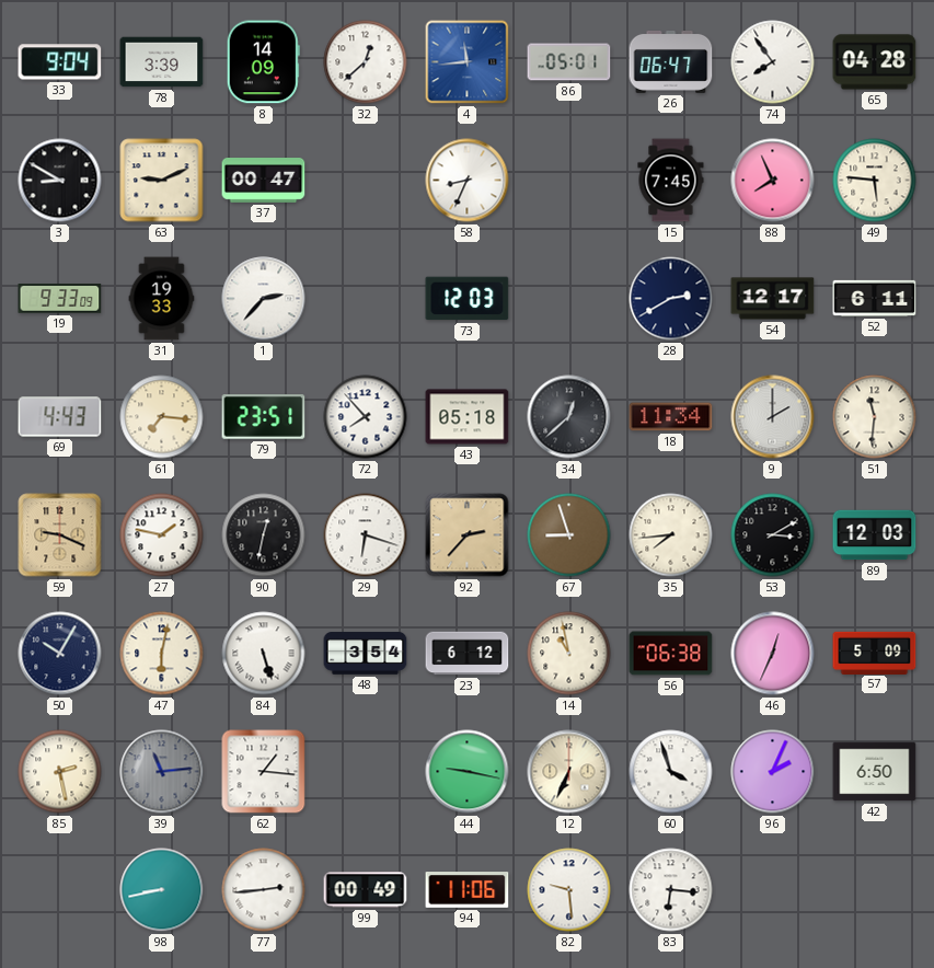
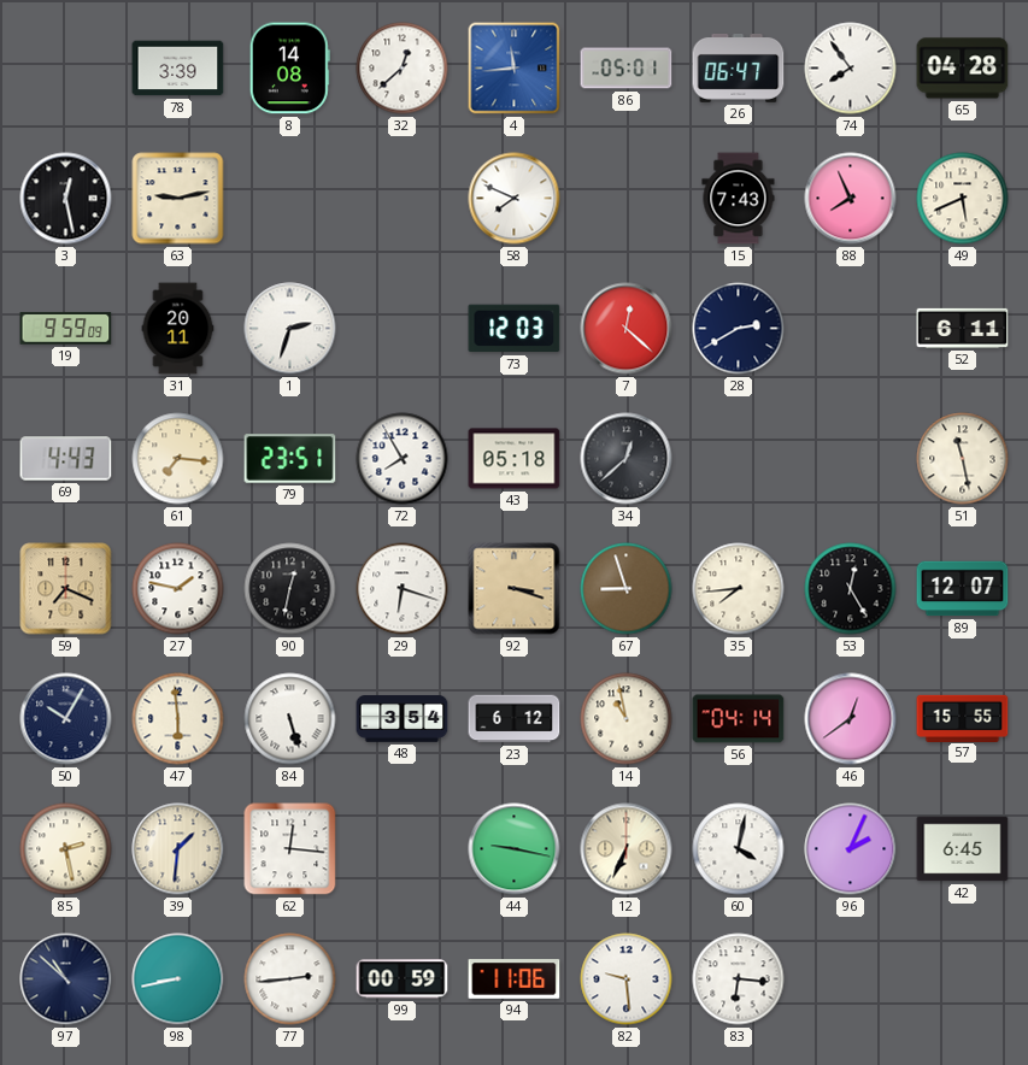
33: 9:04 -> none (60, 62)
8: 14:09 -> 14:08 (289, 69)
3: 8:50 -> 12:28 (66, 199)
63: 9:11 -> 9:13 (178, 199)
37: 00:47 -> none (264, 181)
58: 8:34 -> 7:49 (515, 199)
15: 7:45 -> 7:43 (739, 199)
49: 5:46 -> 5:41 (963, 199)
19: 9:33 -> 9:59 (66, 329)
31: 19:33 -> 20:11 (178, 329)
1: 2:37 -> 2:33 (290, 329)
7: none -> 12:22 (627, 329)
54: 12:17 -> none (773, 299)
72: 7:53 -> 7:55 (403, 459)
18: 11:34 -> none (671, 417)
9: 2:00 -> none (773, 417)
51: 11:31 -> 11:28 (963, 459)
59: 9:19 -> 7:19 (66, 589)
92: 2:37 -> 3:18 (515, 589)
53: 3:10 -> 12:25 (851, 589)
89: 12:03 -> 12:07 (963, 589)
47: 6:02 -> 5:59 (178, 719)
56: 06:38 -> 04:14 (739, 719)
46: 12:34 -> 12:39 (851, 719)
57: 5:09 -> 15:55 (963, 718)
39: 11:14 -> 1:31 (178, 849)
39 dial: grey -> cream (178, 849)
62: 1:16 -> 12:16 (290, 849)
60: 3:57 -> 4:02 (739, 849)
42: 6:50 -> 6:45 (963, 849)
97: none -> 10:52 (66, 979)
99: 00:49 -> 00:59 (403, 979)
